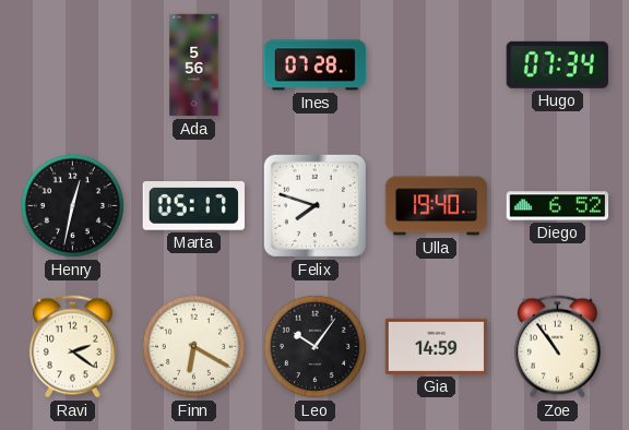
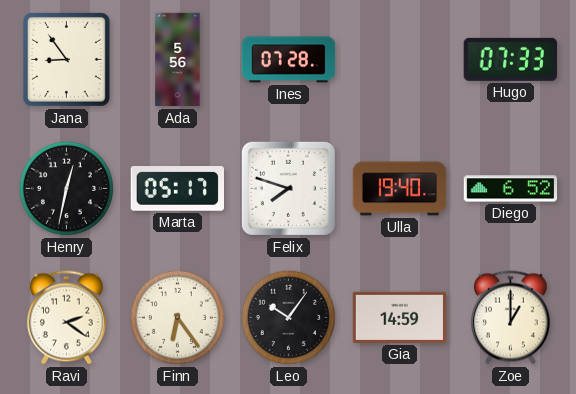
Jana: none -> 8:54 (66, 59)
Hugo: 07:34 -> 07:33 (510, 59)
Finn: 6:20 -> 6:24 (177, 317)
Zoe: 10:54 -> 1:00 (510, 318)
